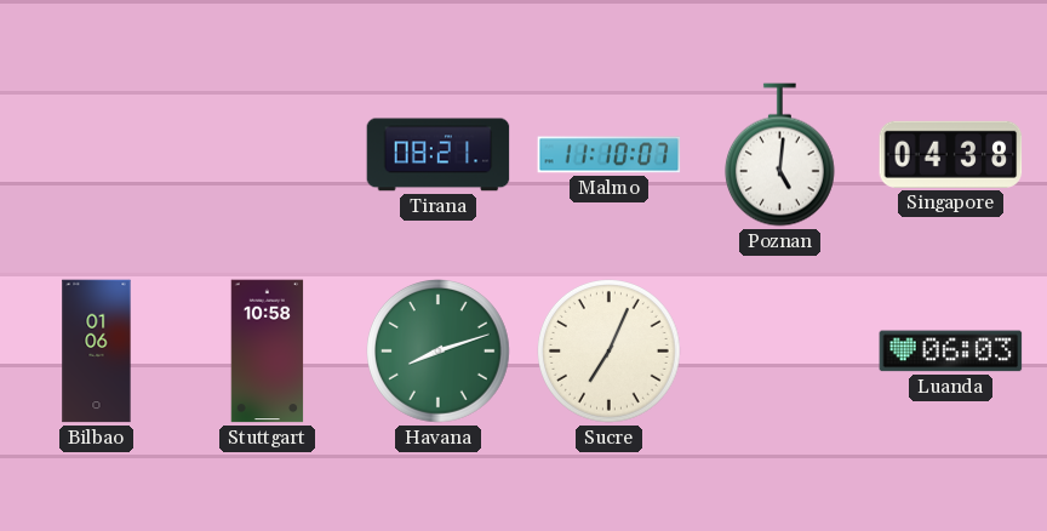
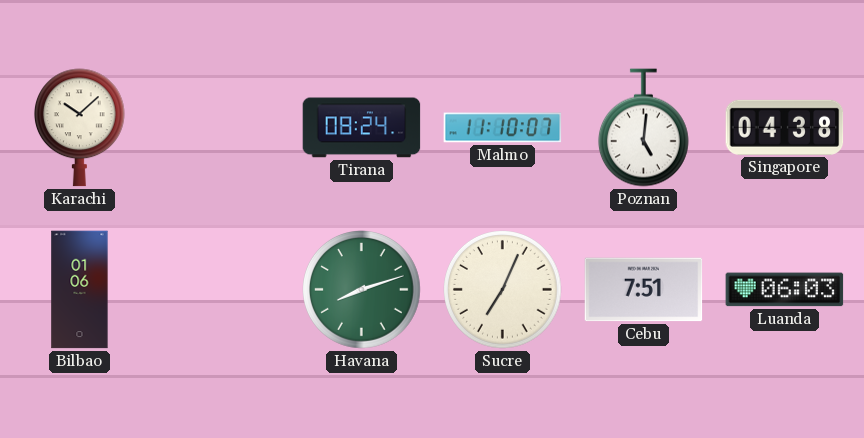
Karachi: none -> 10:08 (79, 128)
Tirana: 08:21 -> 08:24 (362, 128)
Stuttgart: 10:58 -> none (268, 352)
Cebu: none -> 7:51 (644, 290)
